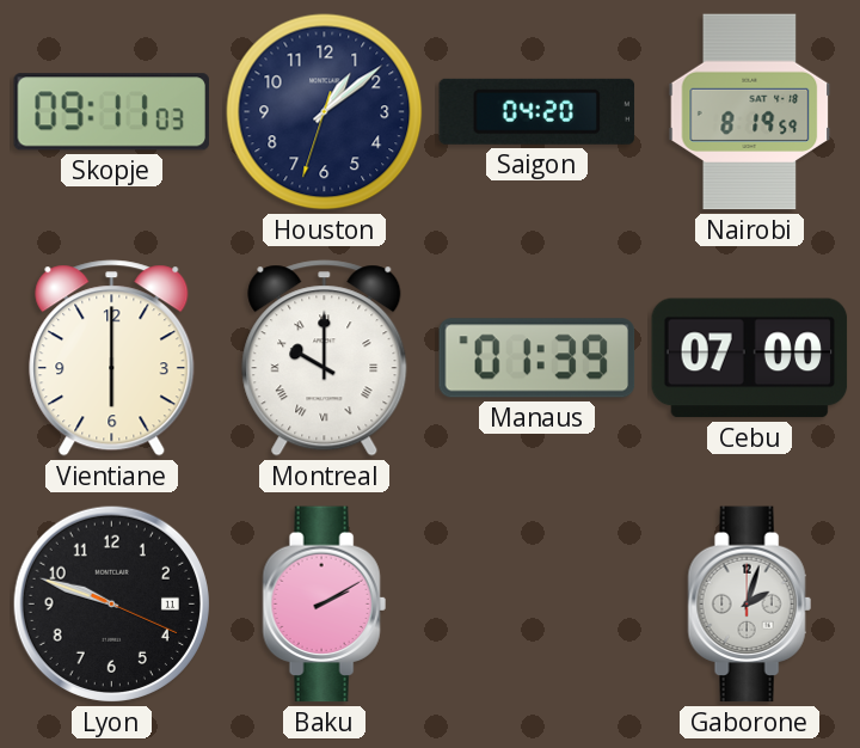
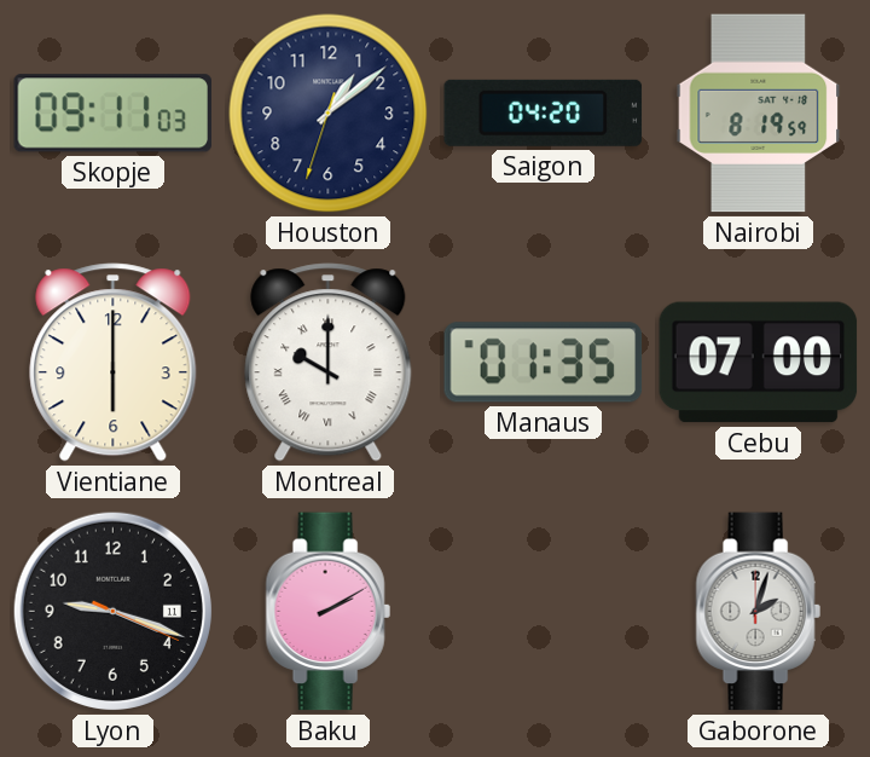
Manaus: 01:39 -> 01:35 (544, 363)
Lyon: 9:48 -> 9:18 (112, 611)
